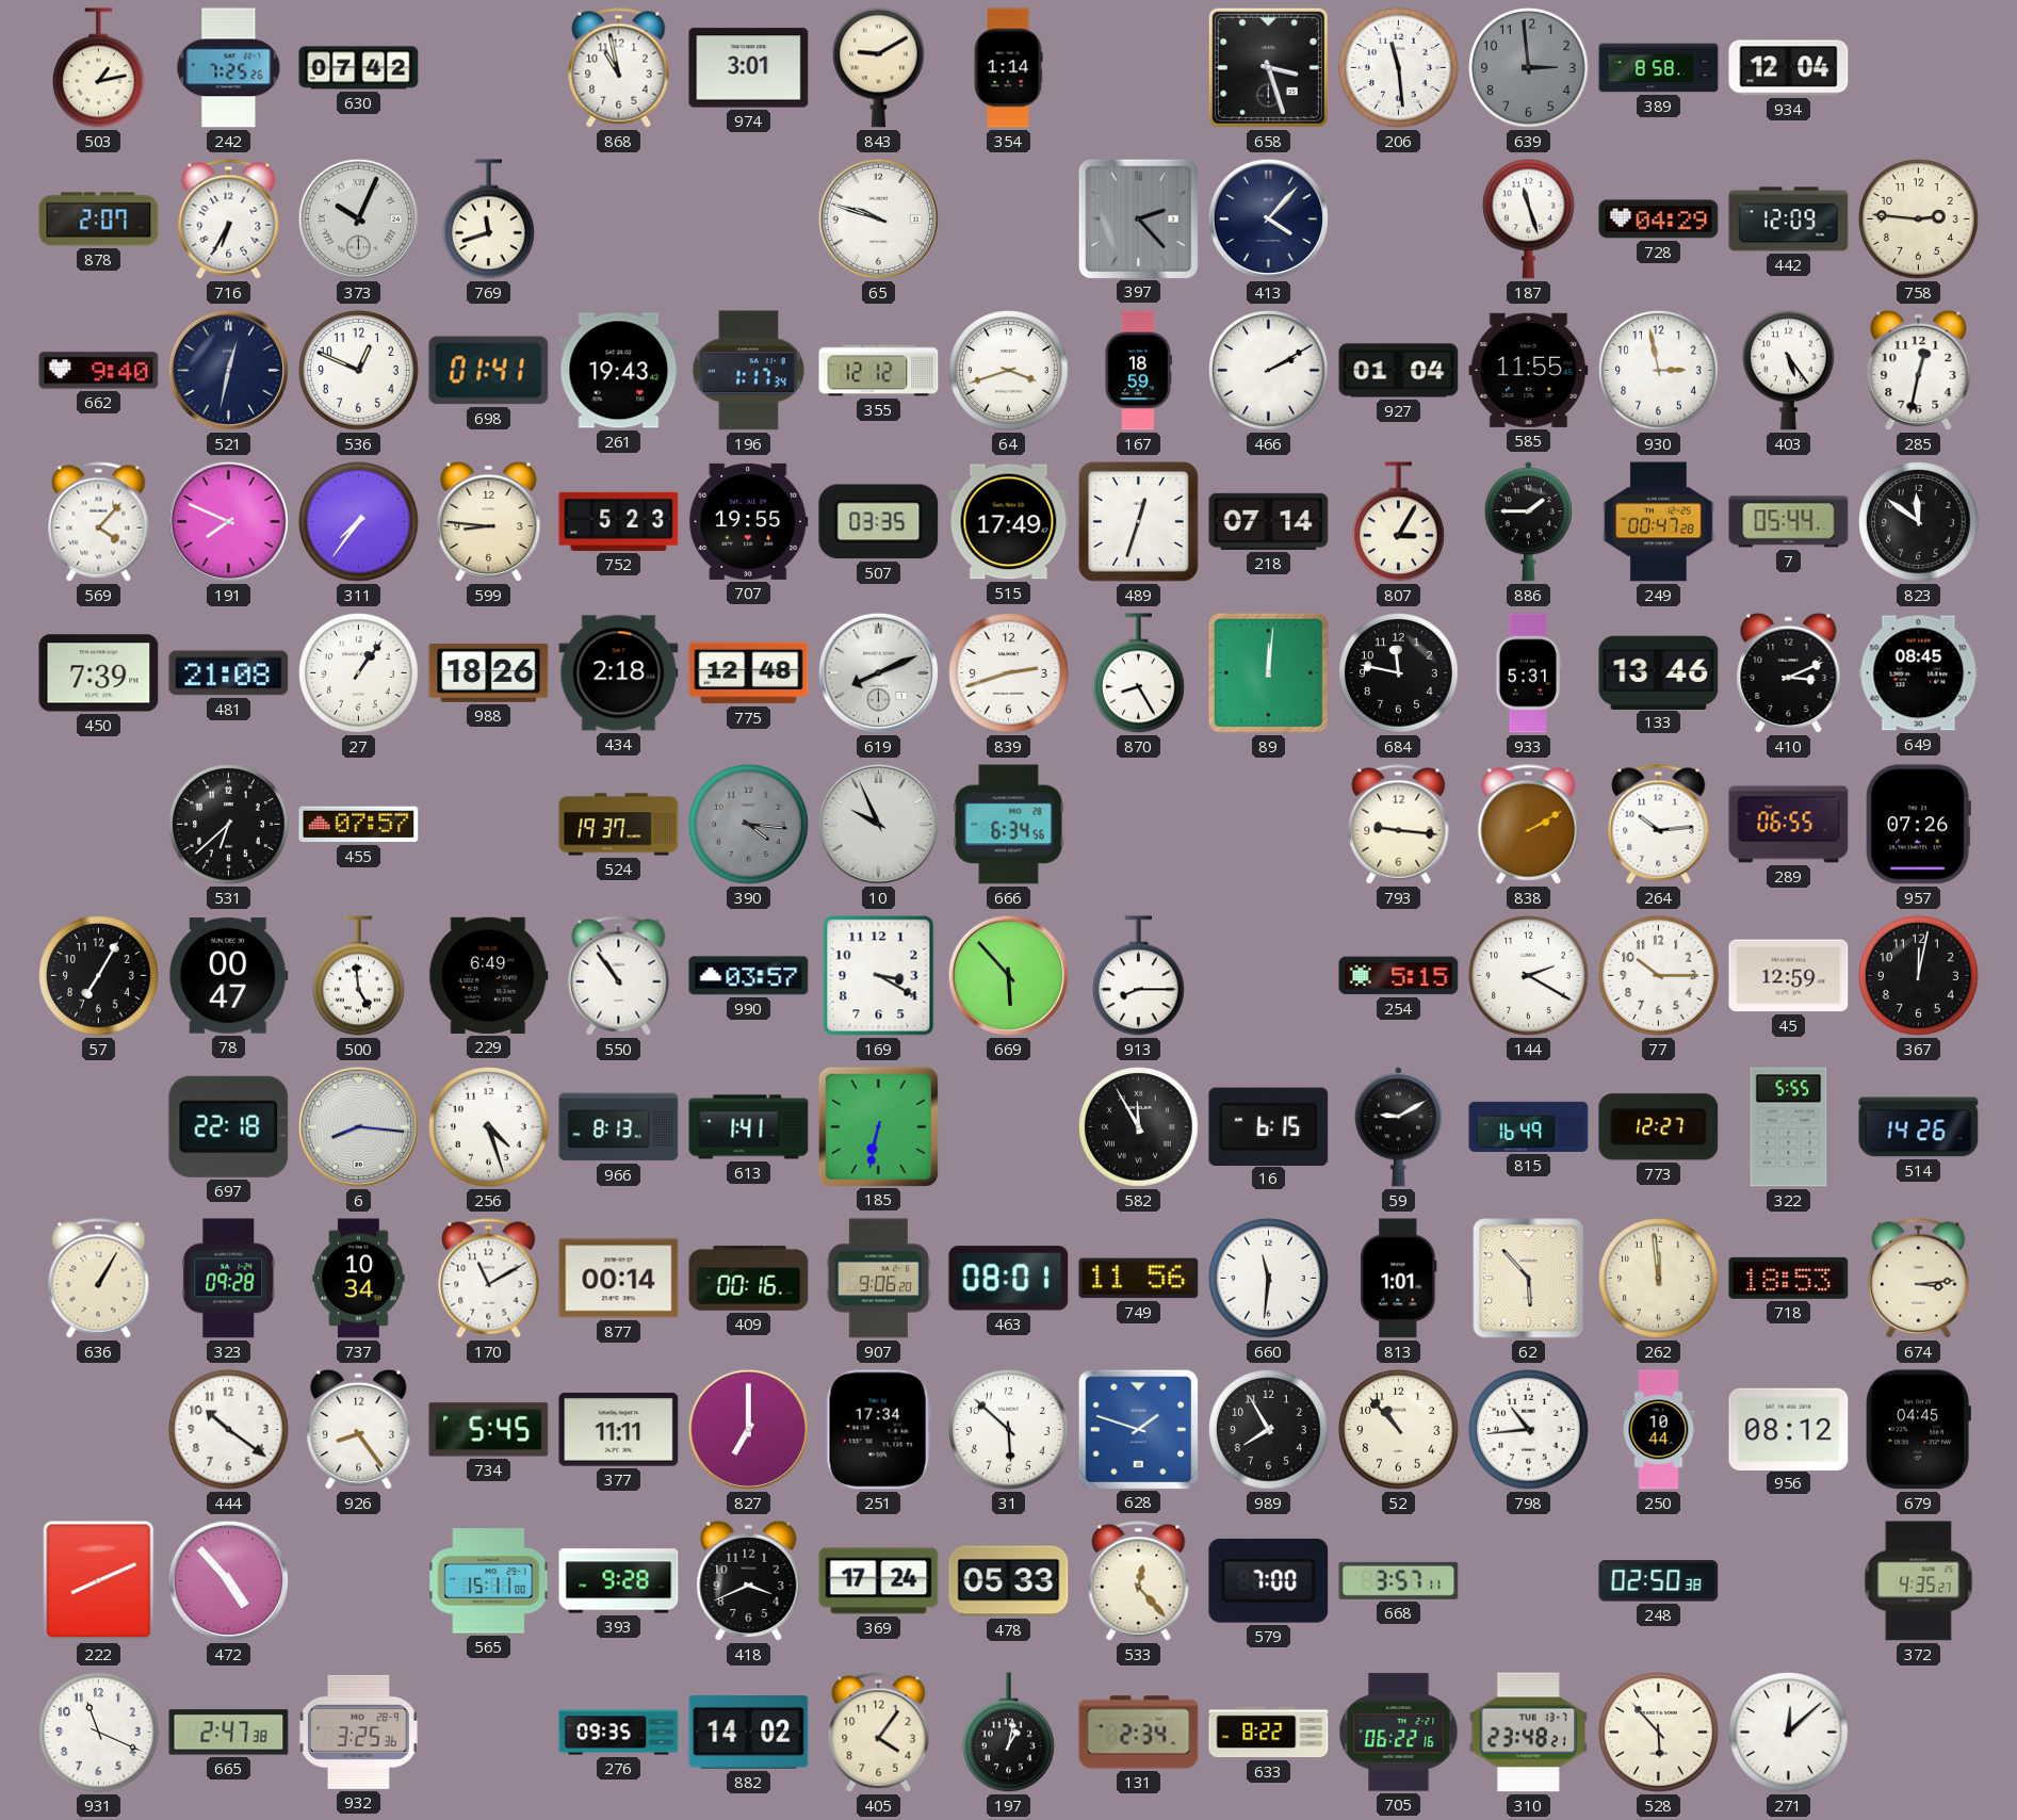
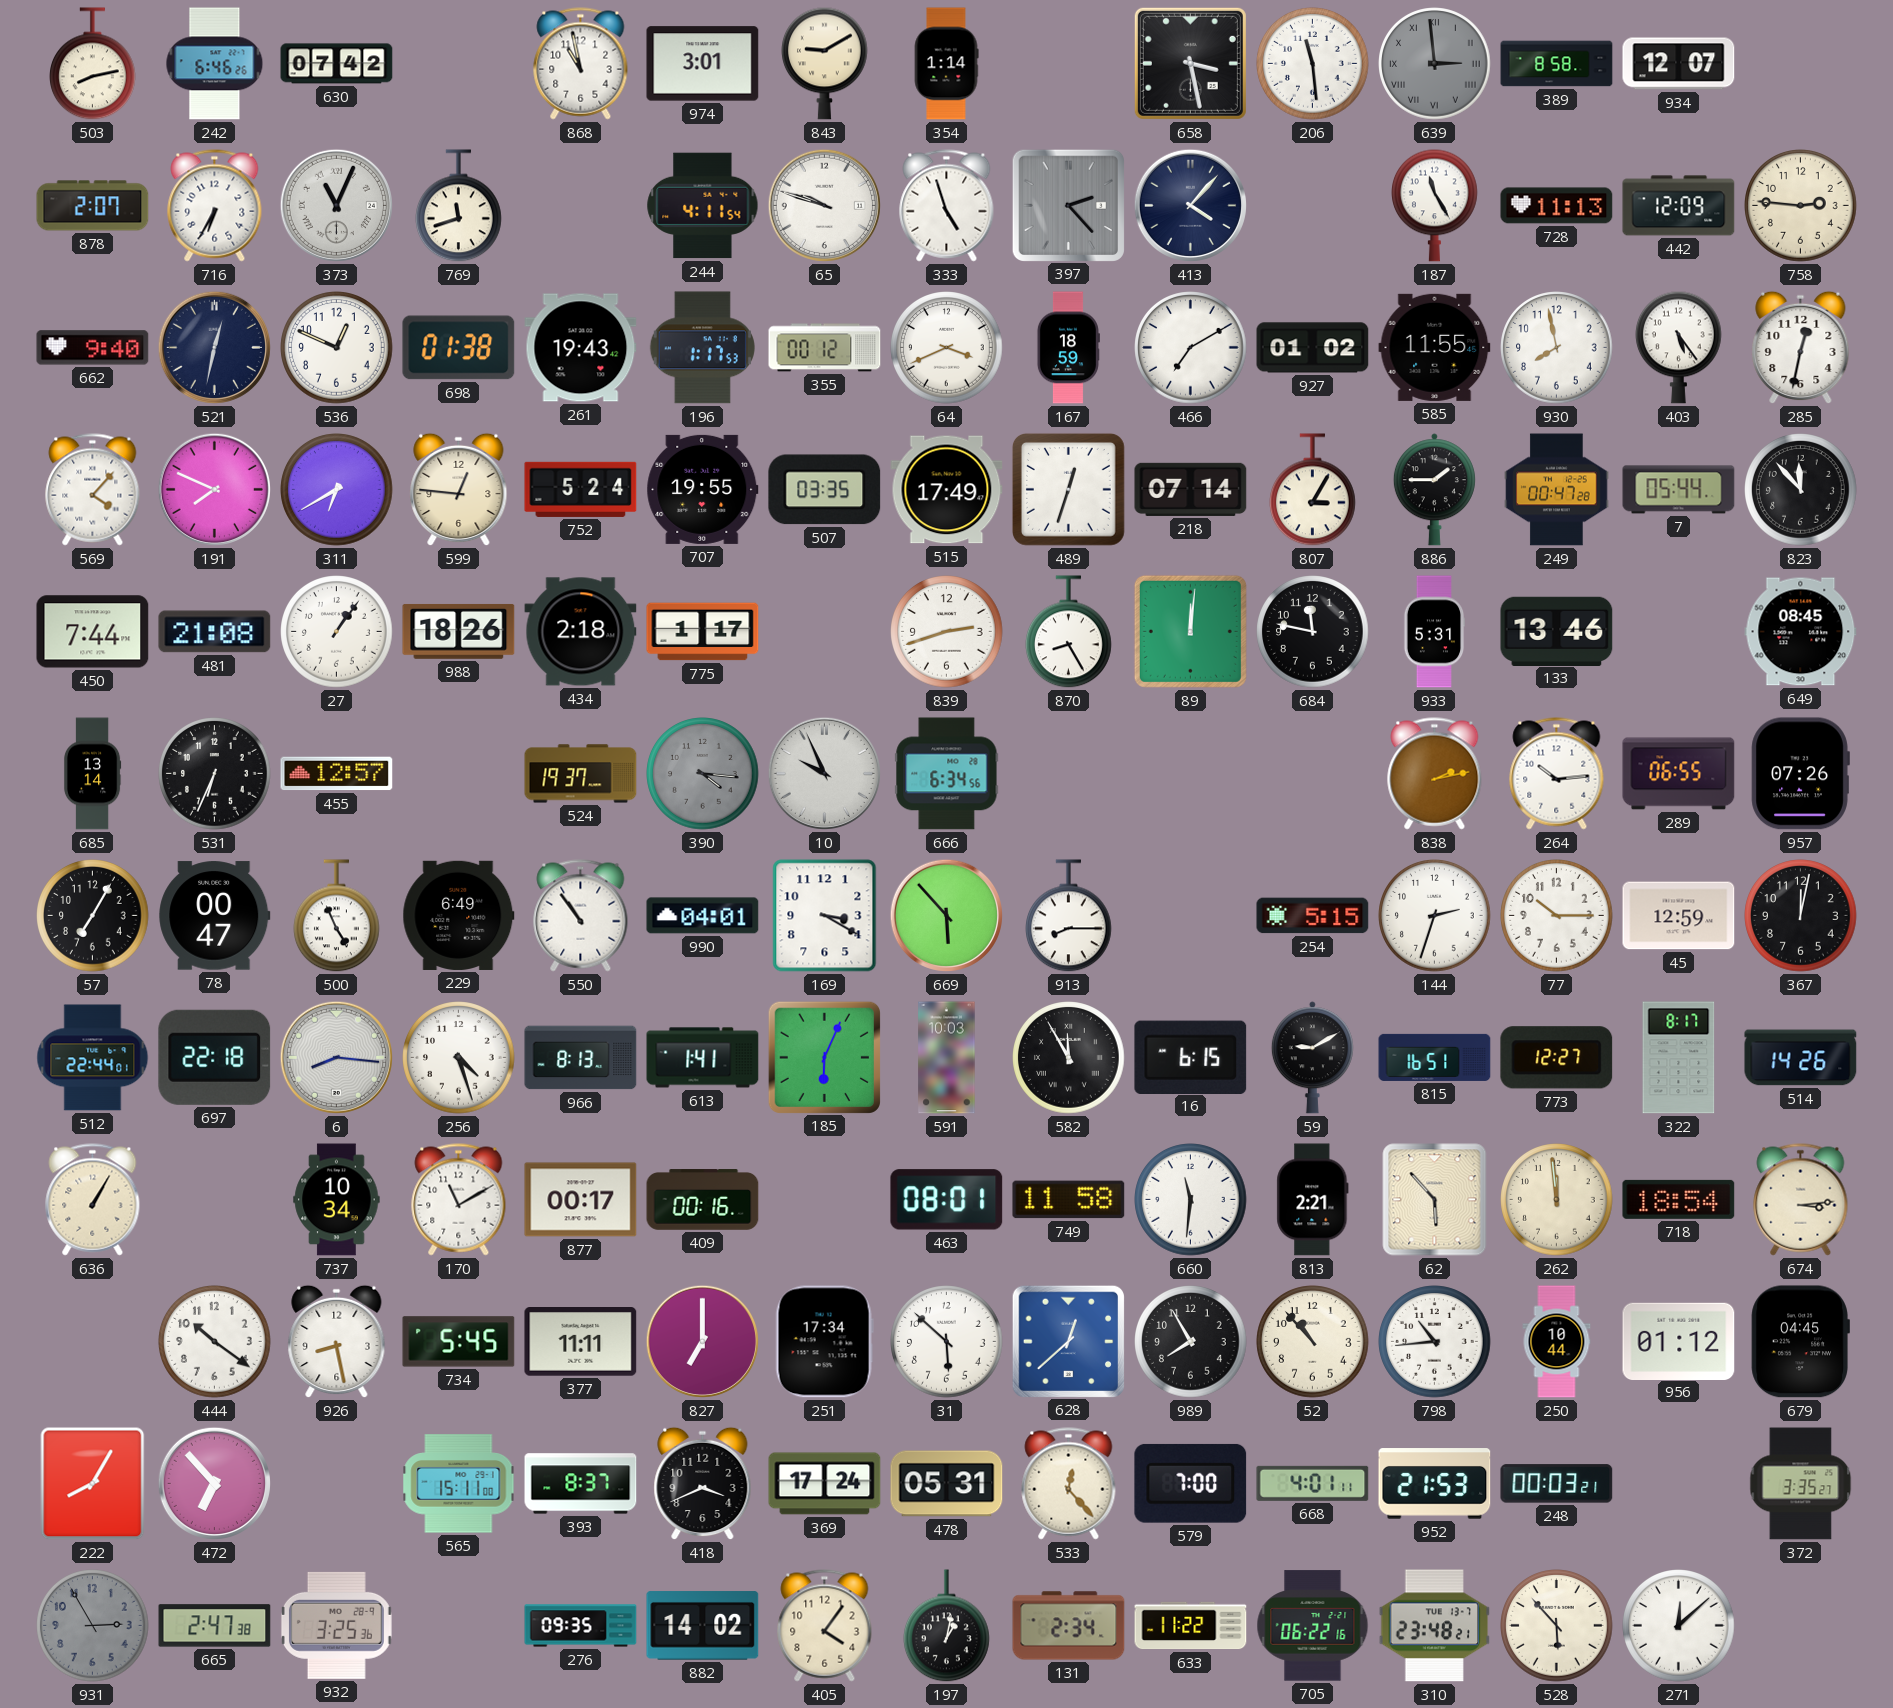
503: 1:13 -> 8:13 (93, 64)
242: 7:25 -> 6:46 (215, 64)
658: 3:27 -> 3:28 (1190, 63)
639 numerals: Arabic -> Roman (1435, 64)
934: 12:04 -> 12:07 (1679, 64)
373: 10:04 -> 11:04 (336, 205)
244: none -> 4:11 (703, 206)
333: none -> 4:57 (947, 206)
187: 11:27 -> 11:25 (1435, 205)
728: 04:29 -> 11:13 (1557, 206)
698: 01:41 -> 01:38 (459, 348)
196: 1:17:34 -> 1:17:53 (702, 348)
355: 12:12 -> 00:12 (825, 348)
64: 3:42 -> 3:41 (947, 348)
466: 2:10 -> 7:10 (1191, 348)
927: 01:04 -> 01:02 (1313, 348)
930: 2:58 -> 7:58 (1557, 348)
311: 7:36 -> 6:40 (337, 490)
599: 8:46 -> 12:46 (459, 490)
752: 5:23 -> 5:24 (581, 489)
823: 11:51 -> 11:53 (1801, 490)
450: 7:39 -> 7:44 (93, 632)
775: 12:48 -> 1:17 (703, 632)
619: 8:11 -> none (878, 672)
410: 3:11 -> none (1789, 673)
685: none -> 13:14 (92, 774)
531: 6:38 -> 6:34 (215, 774)
455: 07:57 -> 12:57 (337, 774)
793: 9:16 -> none (1399, 825)
838: 2:10 -> 2:13 (1435, 774)
500: 4:59 -> 4:56 (337, 916)
990: 03:57 -> 04:01 (703, 916)
144: 2:20 -> 2:33 (1435, 916)
512: none -> 22:44 (93, 1058)
185: 6:32 -> 6:04 (824, 1057)
591: none -> 10:03 (947, 1058)
815: 16:49 -> 16:51 (1435, 1057)
322: 5:55 -> 8:17 (1679, 1058)
323: 09:28 -> none (229, 1279)
877: 00:14 -> 00:17 (581, 1200)
907: 9:06 -> none (879, 1279)
749: 11:56 -> 11:58 (1069, 1200)
813: 1:01 -> 2:21 (1313, 1200)
718: 18:53 -> 18:54 (1679, 1199)
926: 8:24 -> 8:28 (337, 1342)
628: 1:48 -> 12:38 (1068, 1341)
956: 08:12 -> 01:12 (1679, 1341)
222: 8:11 -> 8:05 (93, 1484)
472: 4:53 -> 6:53 (214, 1483)
393: 9:28 -> 8:37 (581, 1484)
478: 05:33 -> 05:31 (947, 1484)
668: 3:57 -> 4:01 (1313, 1483)
952: none -> 21:53 (1435, 1484)
248: 02:50 -> 00:03 (1557, 1484)
372: 4:35 -> 3:35 (1801, 1484)
931: 11:19 -> 2:55 (93, 1626)
931 dial: white -> grey (93, 1626)
633: 8:22 -> 11:22 (1191, 1626)
